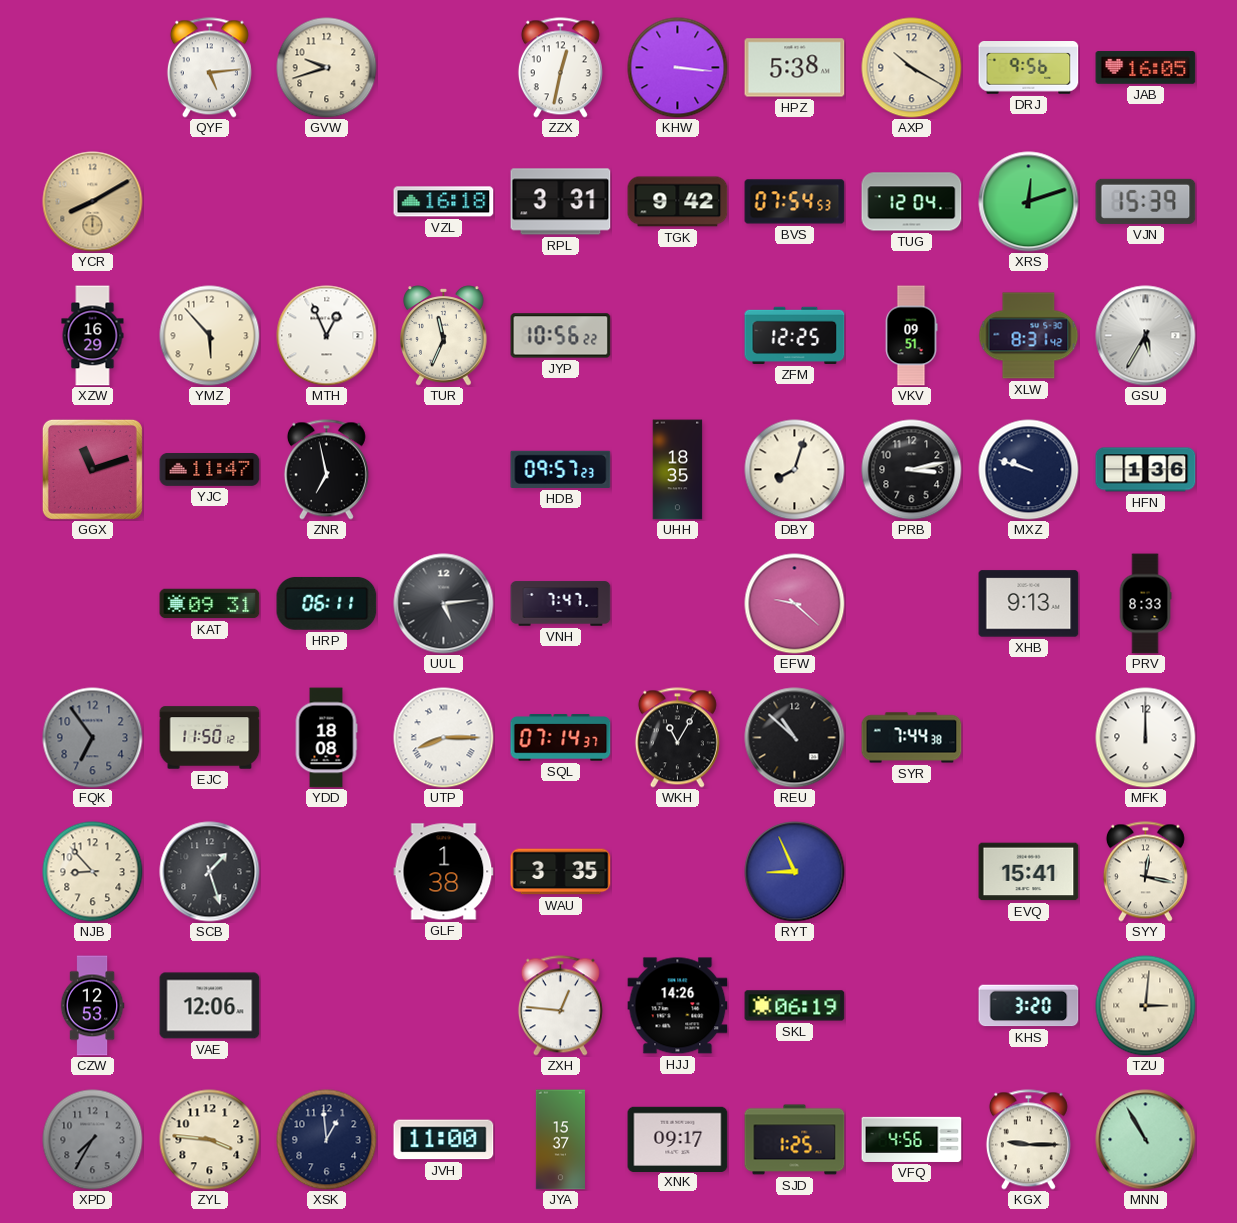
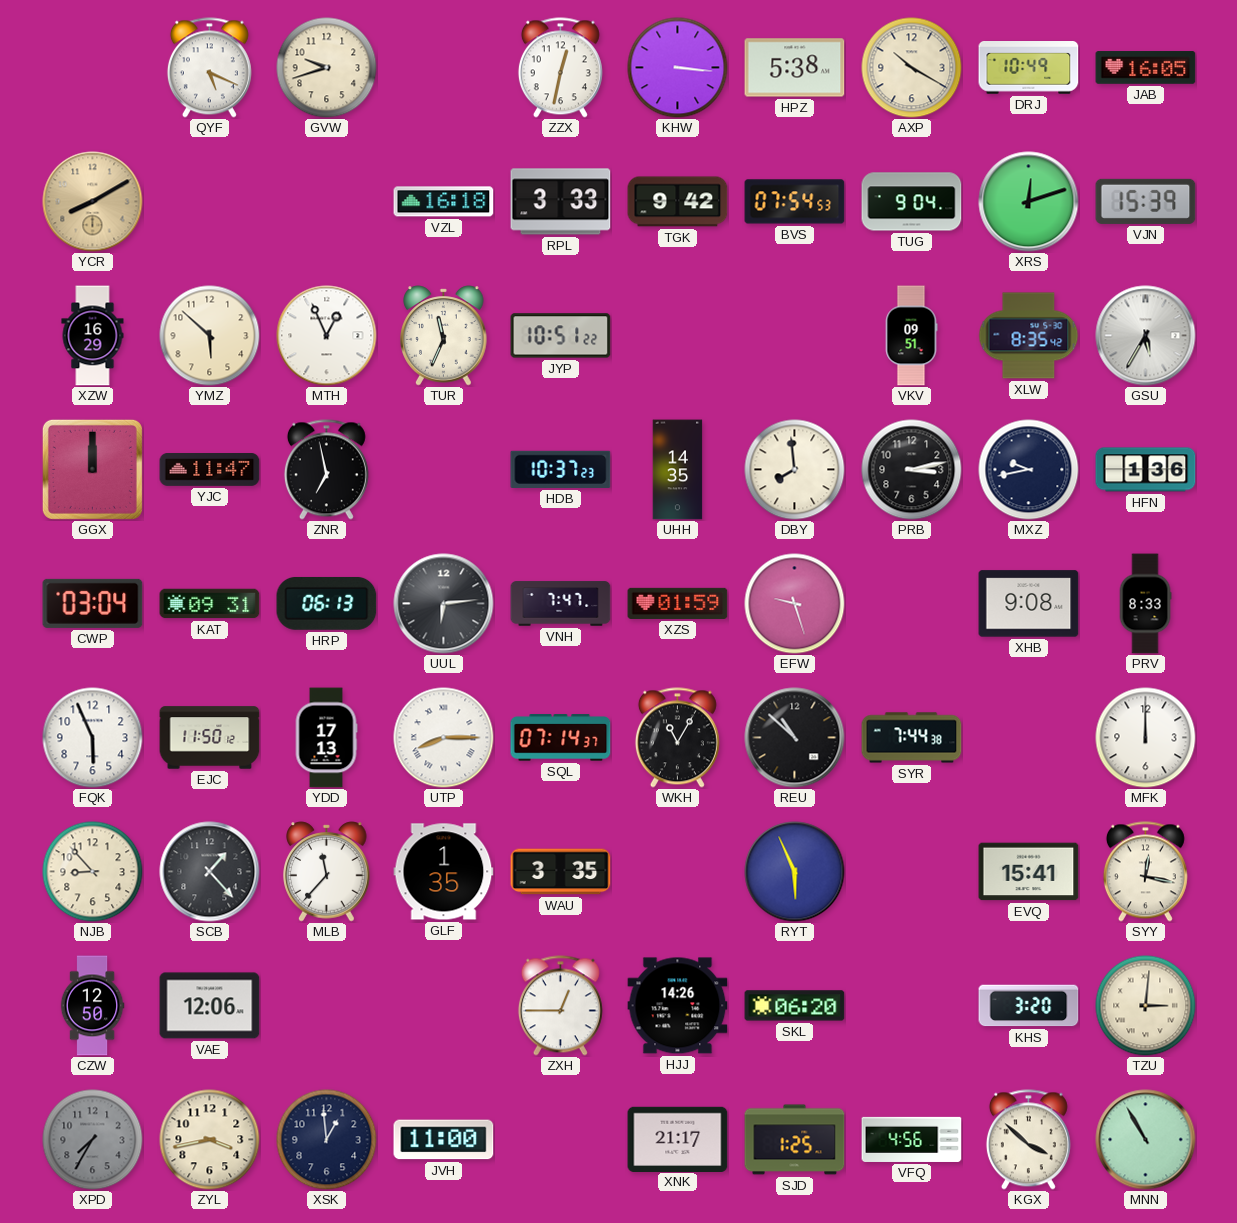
QYF: 5:14 -> 5:19 (209, 68)
DRJ: 9:56 -> 10:49 (1029, 68)
RPL: 3:31 -> 3:33 (561, 202)
TUG: 12:04 -> 9:04 (912, 202)
YMZ: 5:53 -> 5:52 (210, 336)
JYP: 10:56 -> 10:51 (561, 336)
ZFM: 12:25 -> none (795, 335)
XLW: 8:31 -> 8:35 (1029, 336)
GGX: 11:12 -> 12:00 (92, 469)
HDB: 09:57 -> 10:37 (561, 469)
UHH: 18:35 -> 14:35 (678, 470)
DBY: 8:03 -> 7:59 (795, 470)
MXZ: 9:48 -> 9:43 (1029, 470)
CWP: none -> 03:04 (93, 603)
HRP: 06:11 -> 06:13 (327, 603)
UUL: 5:14 -> 6:14 (444, 604)
XZS: none -> 01:59 (678, 603)
EFW: 9:22 -> 9:27 (795, 604)
XHB: 9:13 -> 9:08 (1029, 604)
FQK: 6:54 -> 5:56 (93, 738)
FQK dial: grey -> white (93, 738)
YDD: 18:08 -> 17:13 (326, 738)
SCB: 1:27 -> 1:23 (210, 872)
MLB: none -> 11:37 (327, 872)
GLF: 1:38 -> 1:35 (444, 872)
RYT: 8:56 -> 5:56 (795, 872)
CZW: 12:53 -> 12:50 (92, 1006)
ZXH: 12:46 -> 12:45 (560, 1006)
SKL: 06:19 -> 06:20 (795, 1006)
ZYL: 3:46 -> 3:43 (210, 1140)
JYA: 15:37 -> none (560, 1140)
XNK: 09:17 -> 21:17 (678, 1139)
KGX: 9:15 -> 3:52 (1028, 1140)
